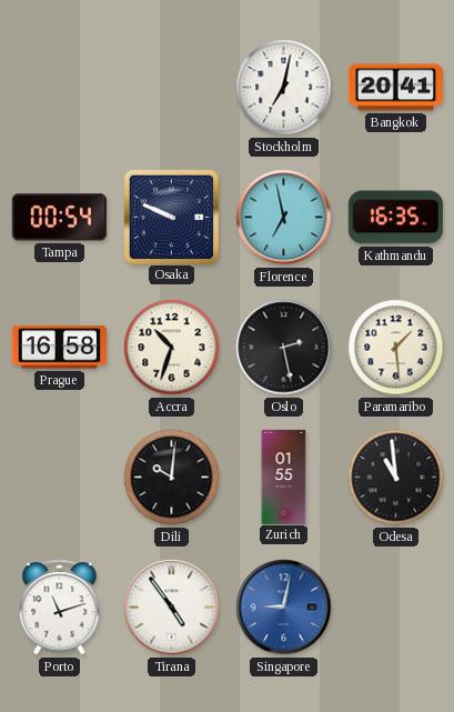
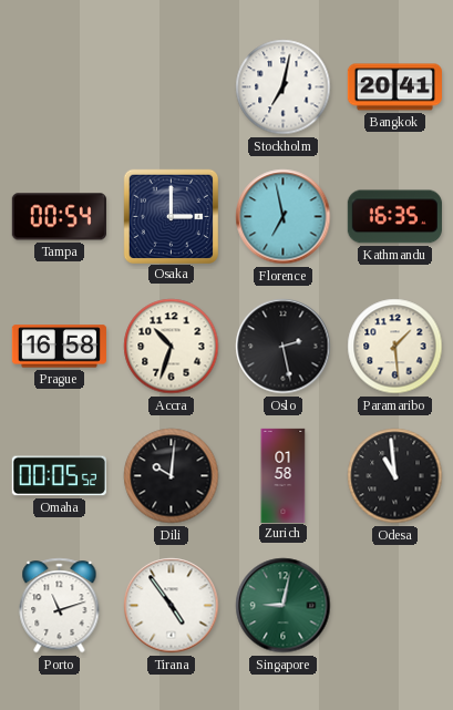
Osaka: 9:49 -> 3:00 (171, 216)
Omaha: none -> 00:05 (59, 476)
Zurich: 01:55 -> 01:58 (284, 475)
Singapore dial: blue -> green (284, 606)
